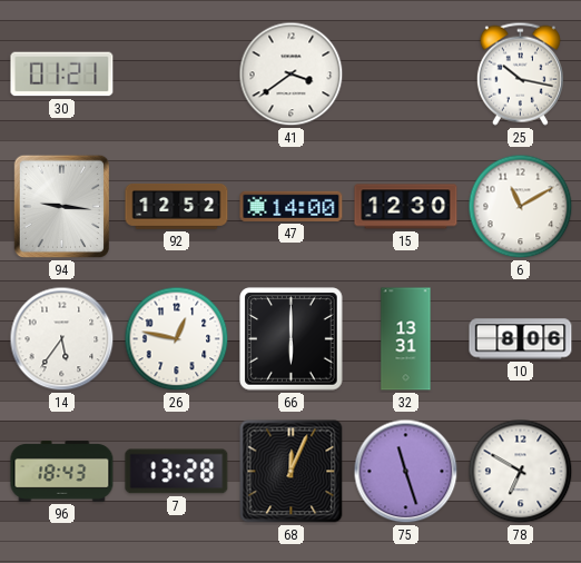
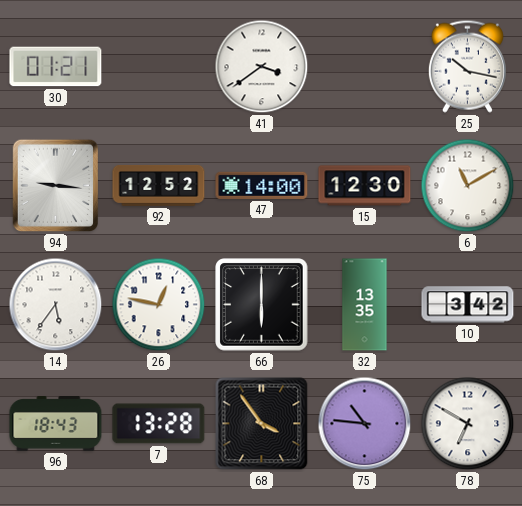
32: 13:31 -> 13:35 (365, 305)
10: 8:06 -> 3:42 (468, 305)
68: 12:04 -> 3:54 (262, 424)
75: 11:27 -> 10:46 (365, 424)
